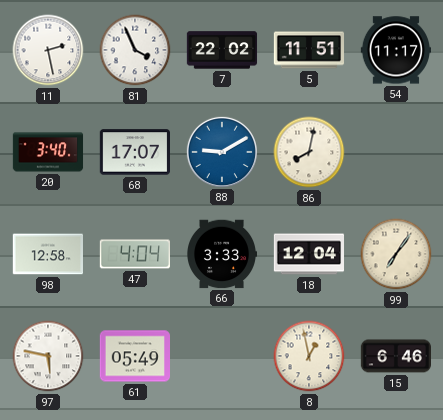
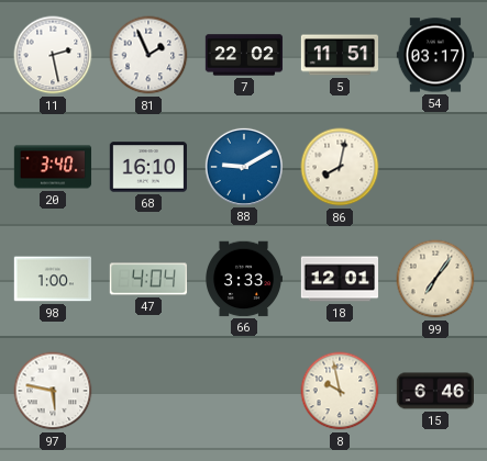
81: 3:56 -> 1:56 (148, 55)
54: 11:17 -> 03:17 (434, 55)
68: 17:07 -> 16:10 (147, 167)
98: 12:58 -> 1:00 (52, 279)
18: 12:04 -> 12:01 (340, 279)
61: 05:49 -> none (134, 356)
8: 12:58 -> 9:58 (340, 391)
